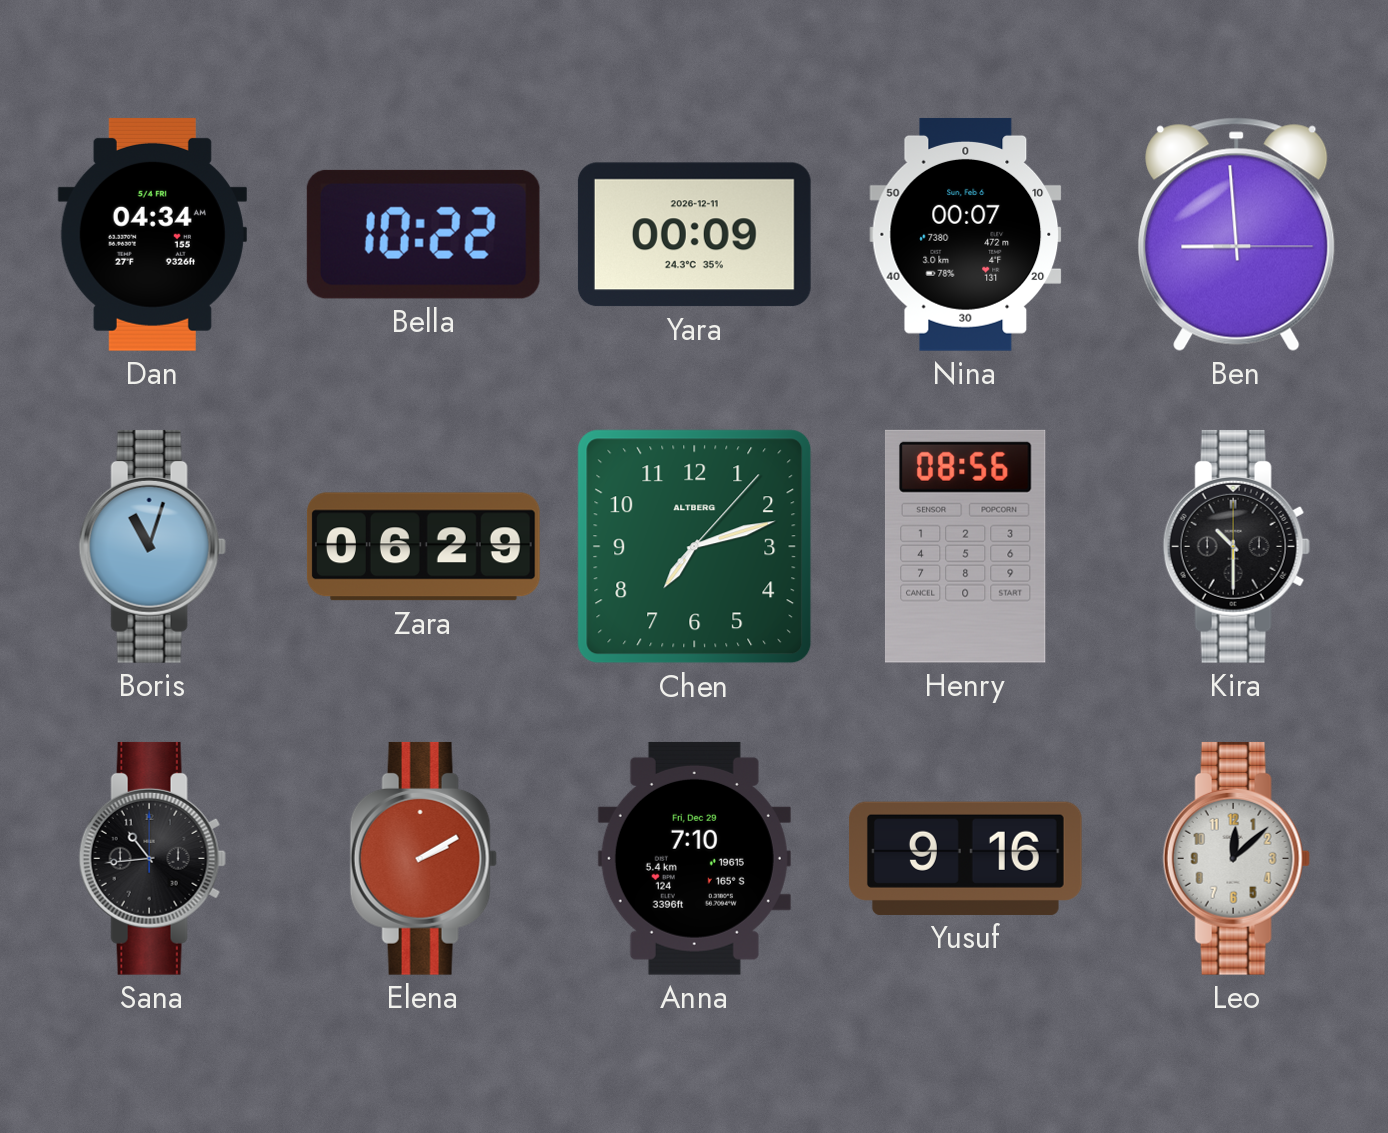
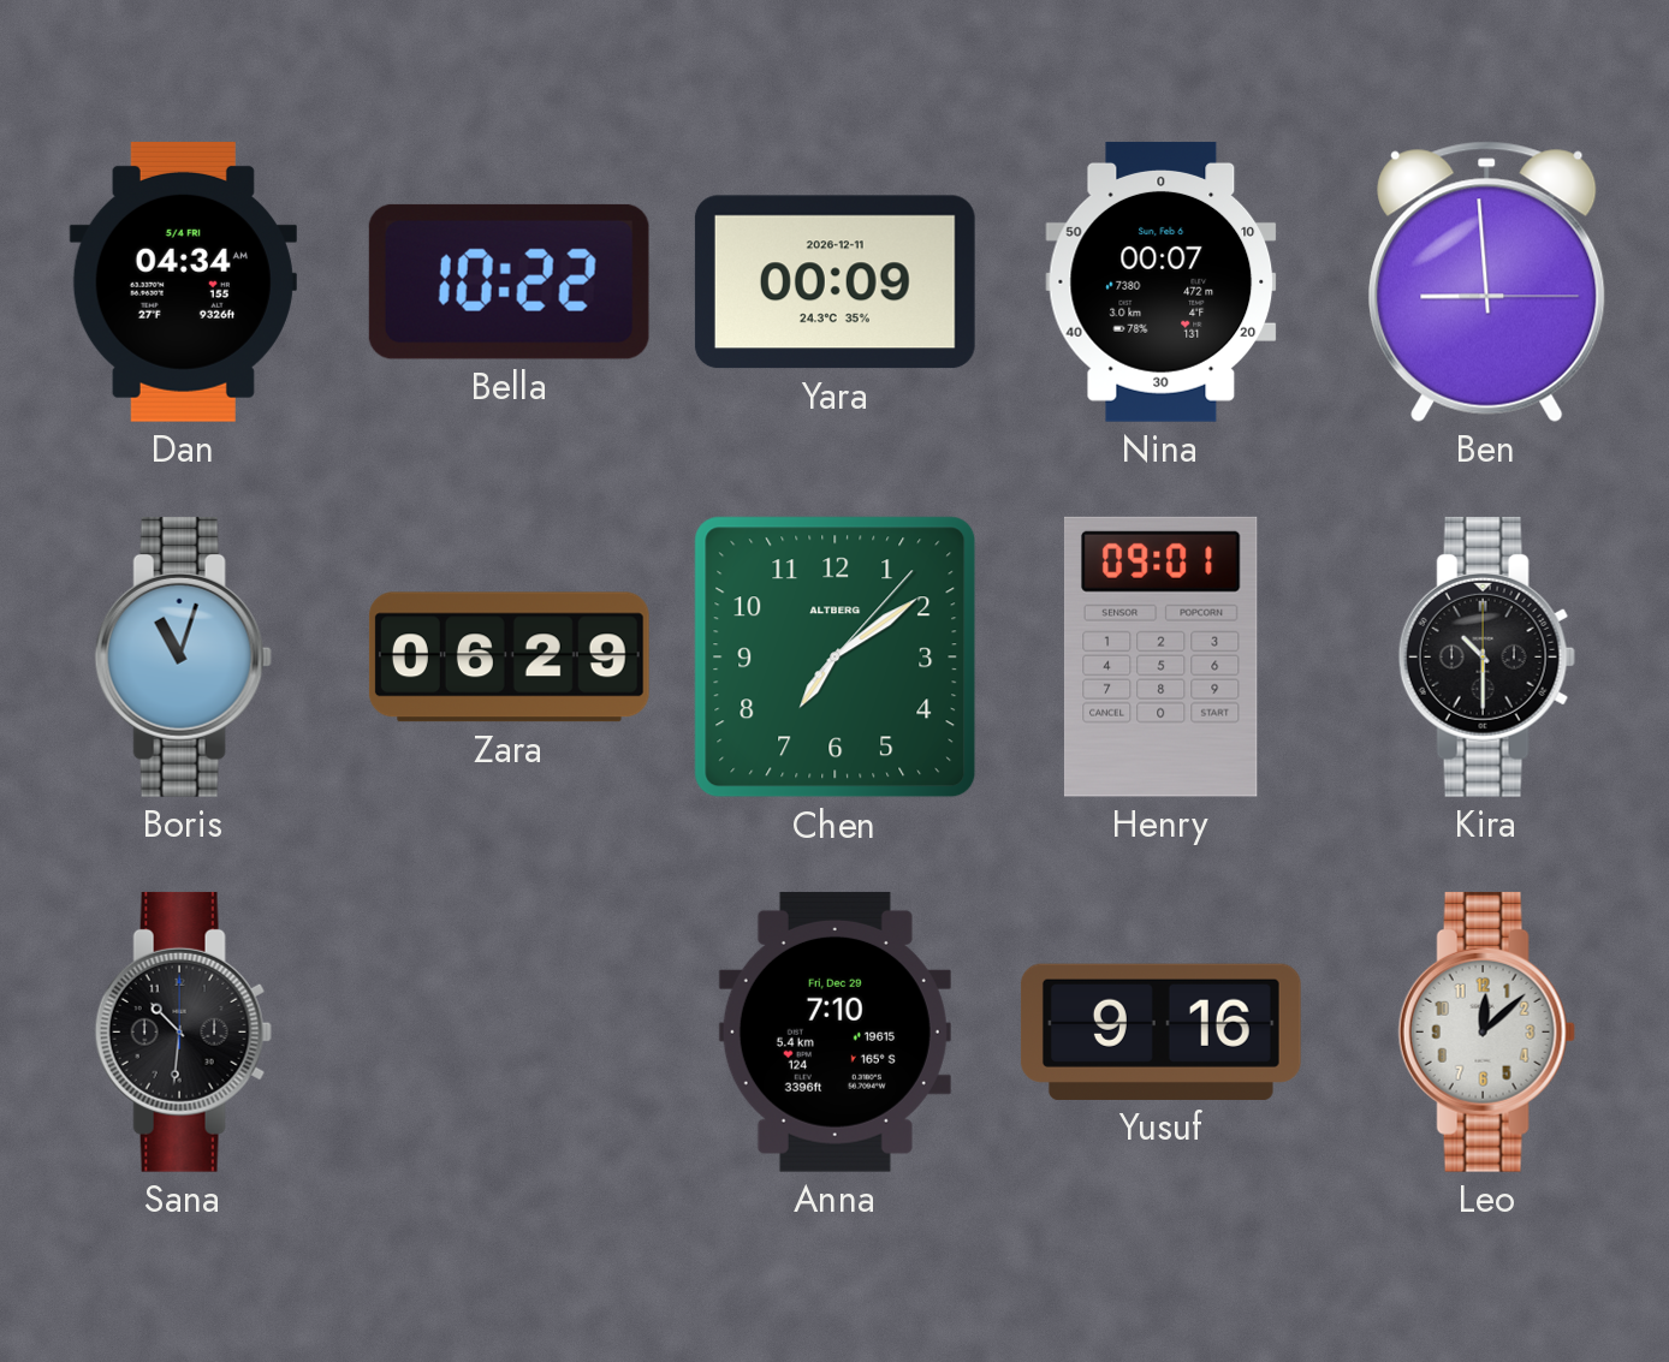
Chen: 7:12 -> 7:09 (836, 658)
Henry: 08:56 -> 09:01 (1160, 656)
Sana: 10:44 -> 10:31 (183, 1031)
Elena: 2:10 -> none (423, 858)
